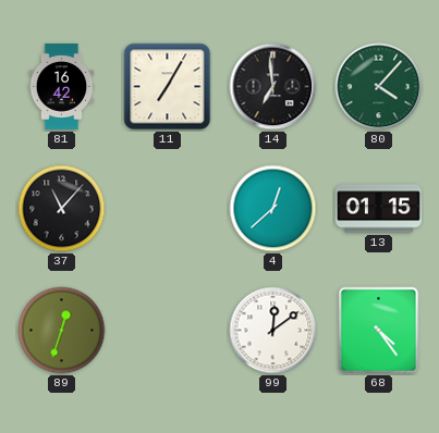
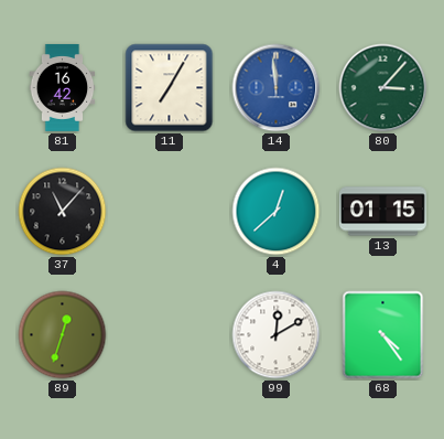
14: 6:59 -> 11:59 (277, 88)
14 dial: black -> blue (277, 88)
80: 4:07 -> 3:07 (383, 88)
99: 12:09 -> 12:10 (277, 335)
